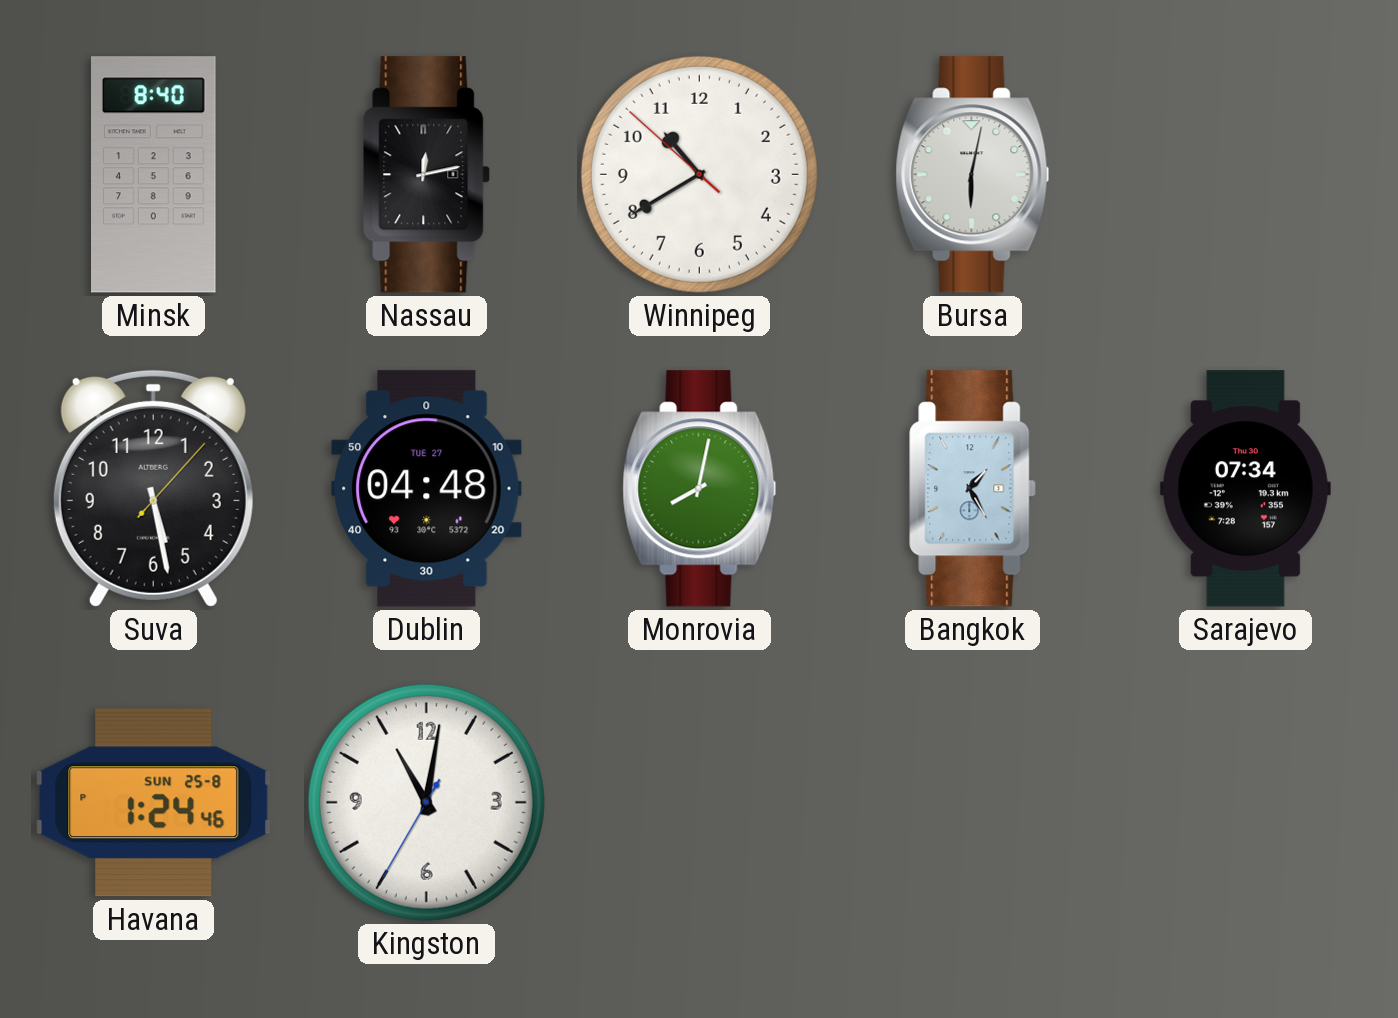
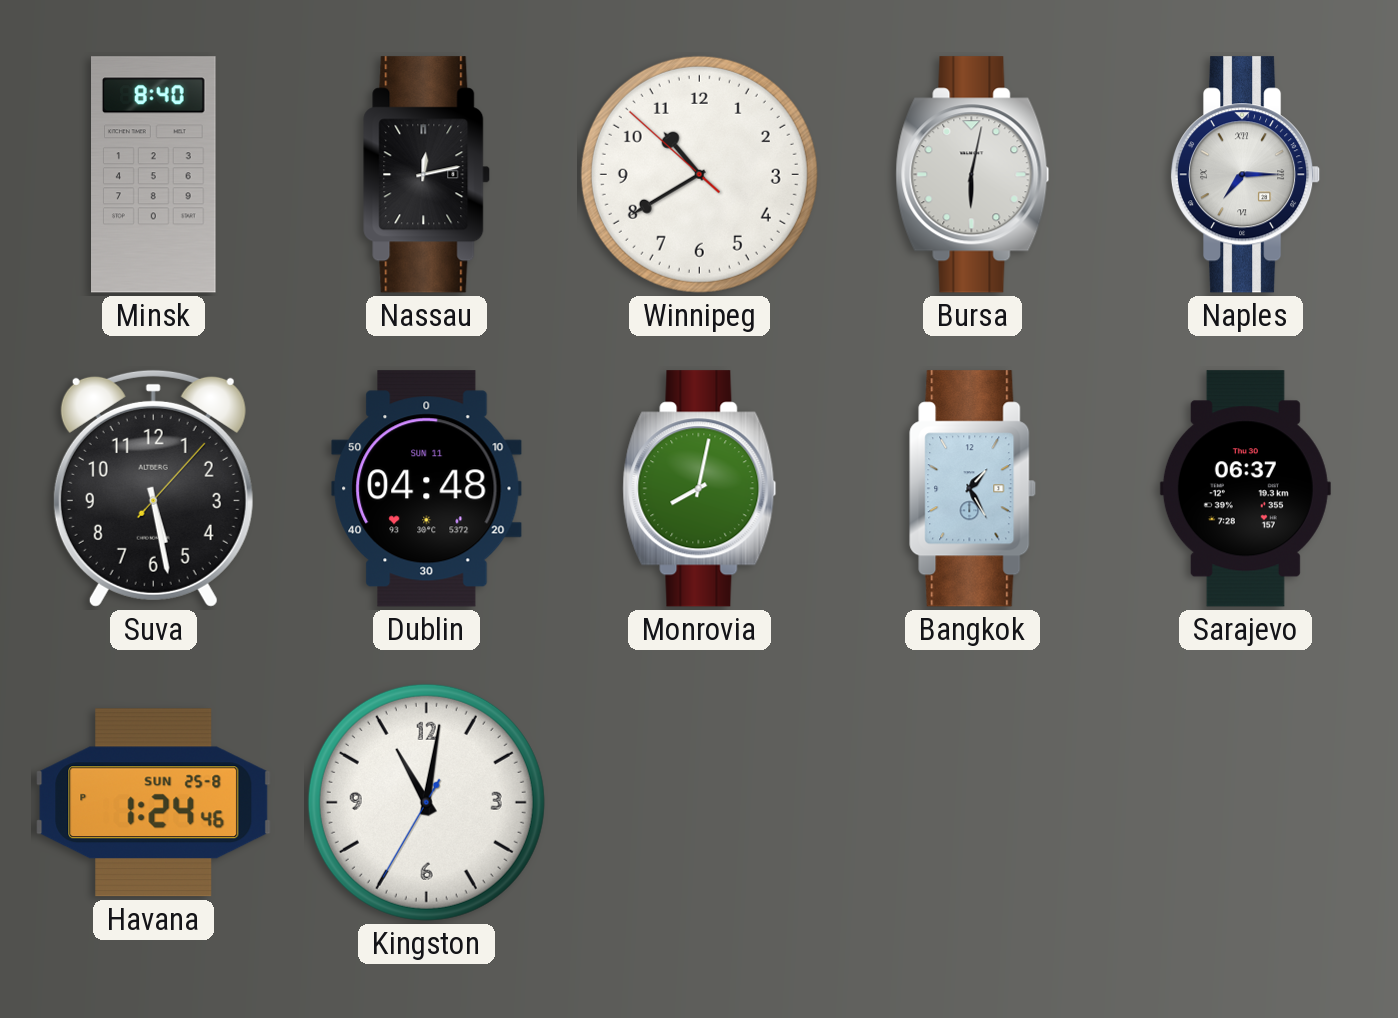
Naples: none -> 7:15 (1246, 175)
Dublin date: TUE 27 -> SUN 11 (427, 489)
Sarajevo: 07:34 -> 06:37 (1245, 489)
